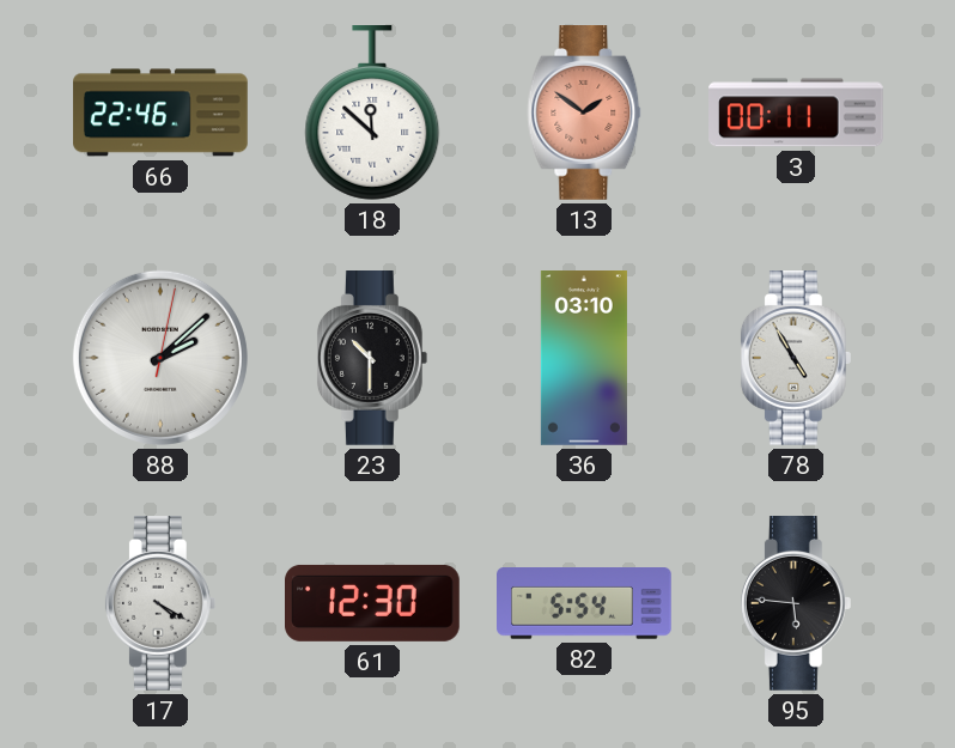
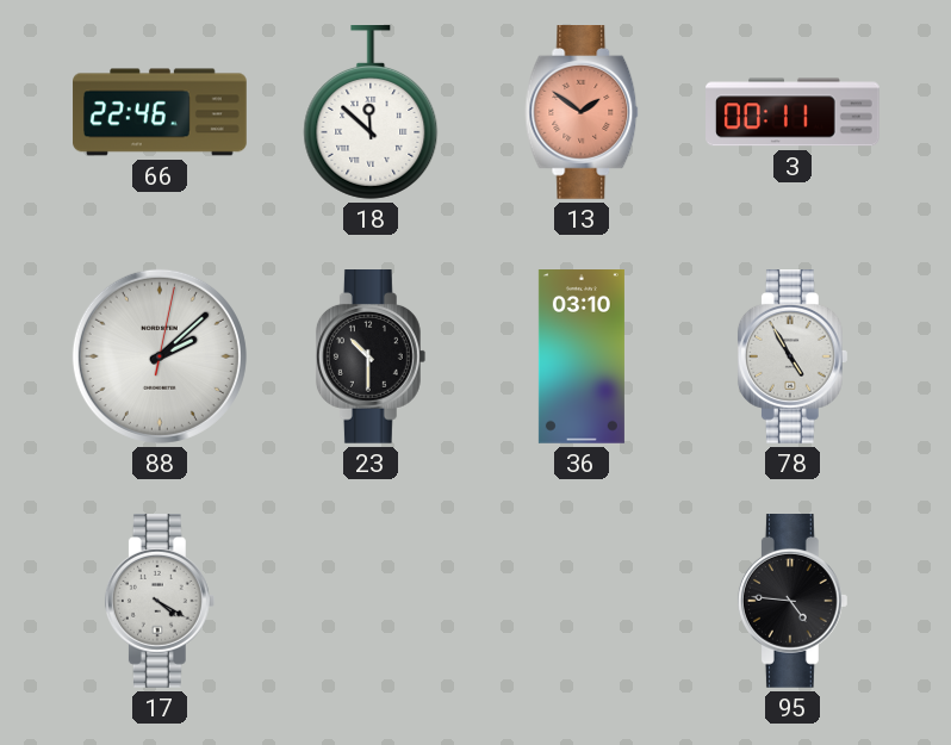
61: 12:30 -> none (373, 603)
82: 5:54 -> none (585, 603)
95: 5:46 -> 4:46 (792, 602)
